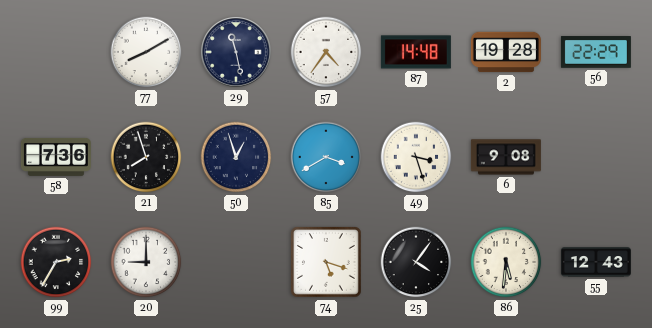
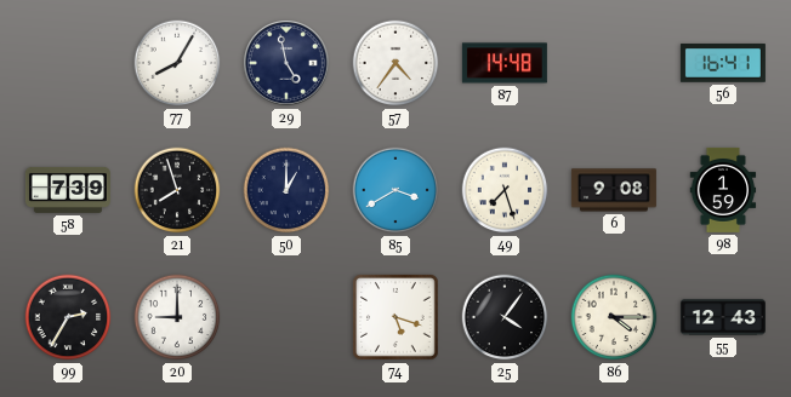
77: 8:10 -> 8:05 (177, 63)
29: 11:28 -> 4:58 (286, 63)
2: 19:28 -> none (506, 52)
56: 22:29 -> 16:41 (723, 63)
58: 7:36 -> 7:39 (68, 190)
50: 12:57 -> 1:00 (286, 190)
49: 3:27 -> 7:27 (505, 190)
98: none -> 1:59 (723, 190)
86: 5:31 -> 4:15 (614, 317)
